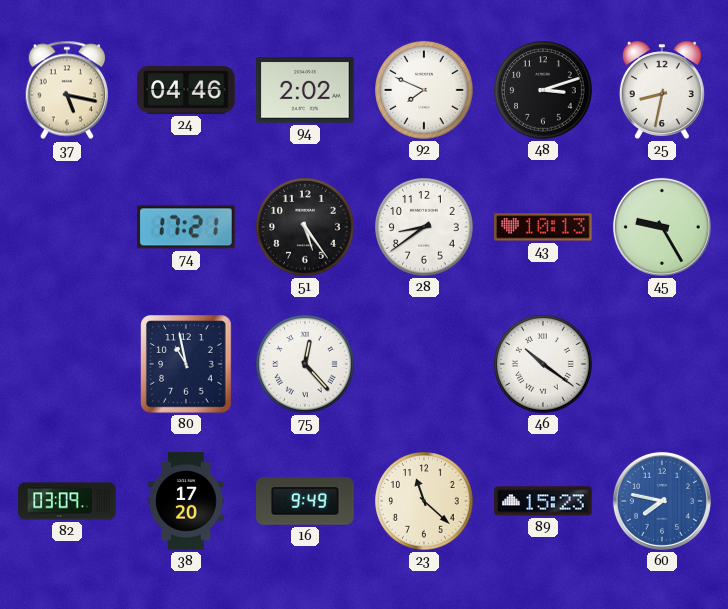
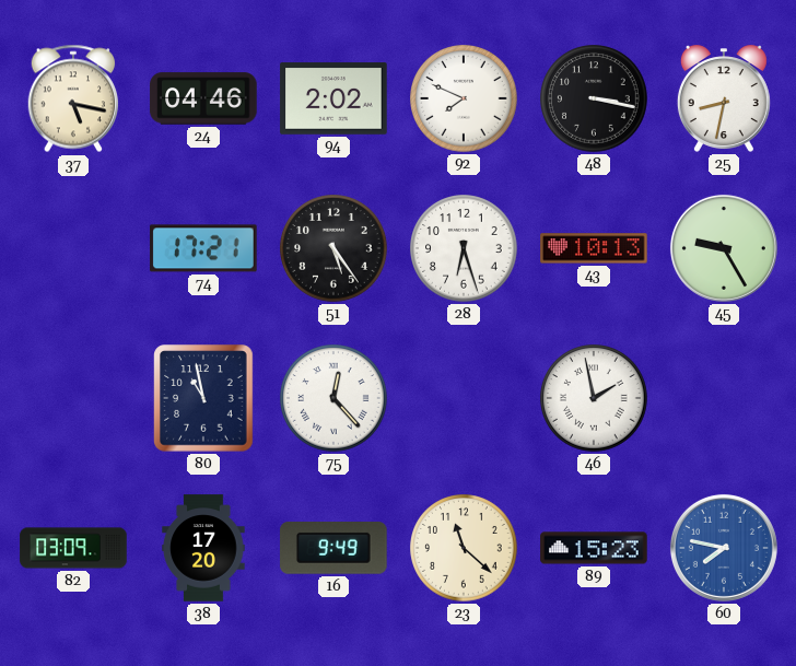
48: 3:12 -> 3:17 (594, 98)
28: 8:39 -> 6:27 (464, 248)
46: 10:21 -> 1:58 (594, 398)
